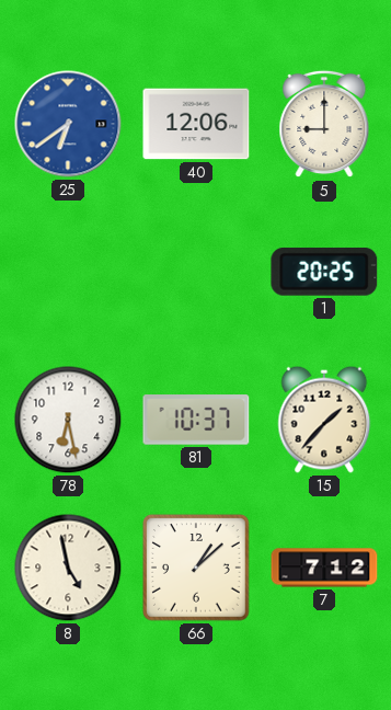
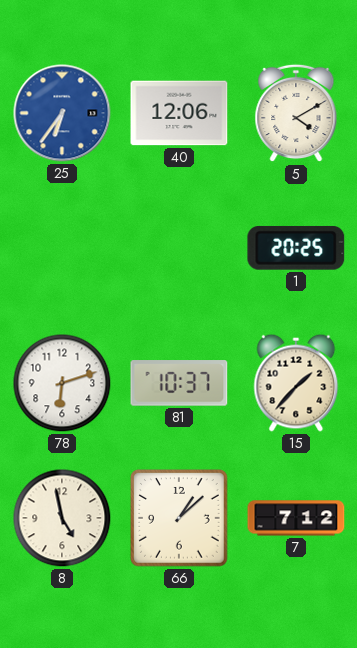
25: 6:39 -> 6:36 (62, 113)
5: 9:00 -> 4:10 (296, 113)
78: 6:28 -> 6:12 (62, 383)
